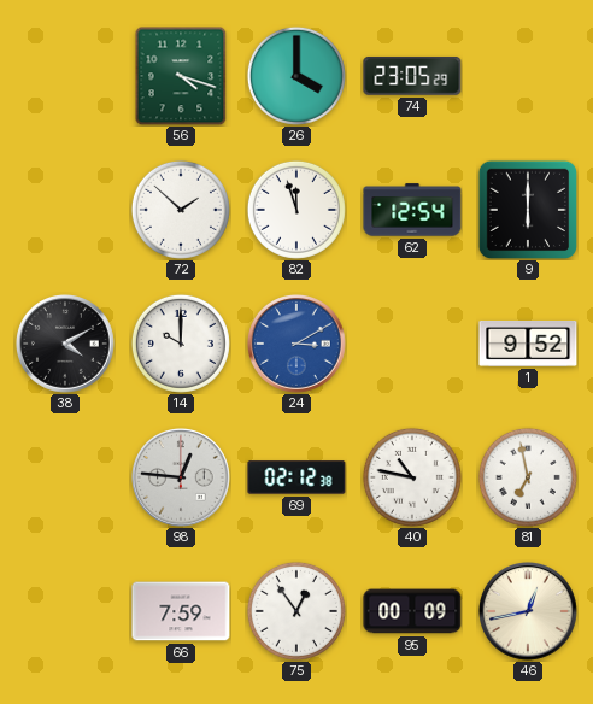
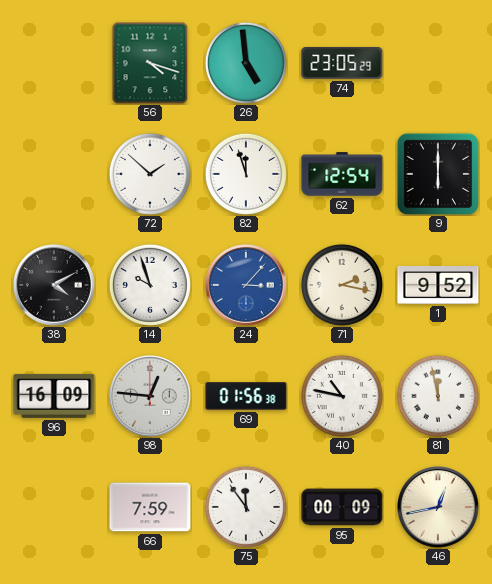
26: 4:00 -> 4:59 (246, 63)
14: 10:00 -> 9:57 (150, 285)
24: 3:10 -> 3:07 (247, 286)
71: none -> 2:17 (342, 285)
96: none -> 16:09 (54, 396)
69: 02:12 -> 01:56 (246, 396)
81: 6:58 -> 11:58 (438, 396)
75: 12:54 -> 11:54 (246, 507)
